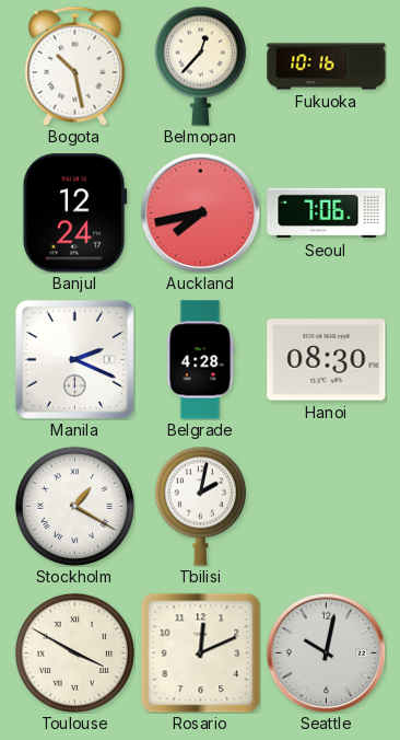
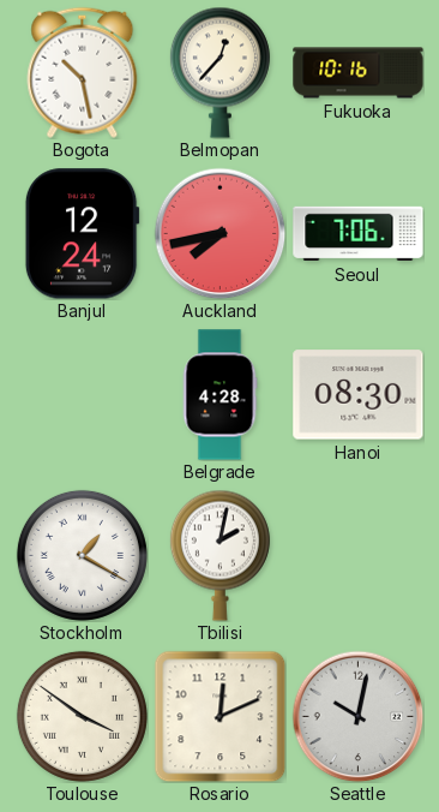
Manila: 2:19 -> none (74, 359)
Toulouse: 3:50 -> 3:51 (82, 716)
